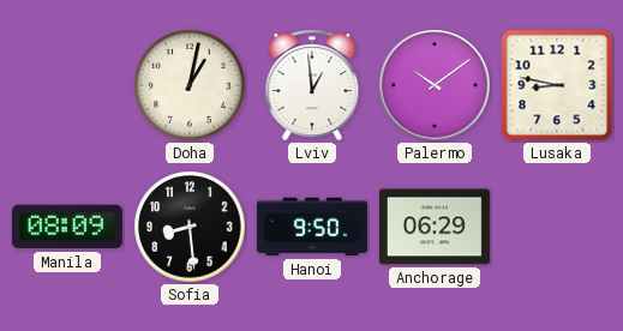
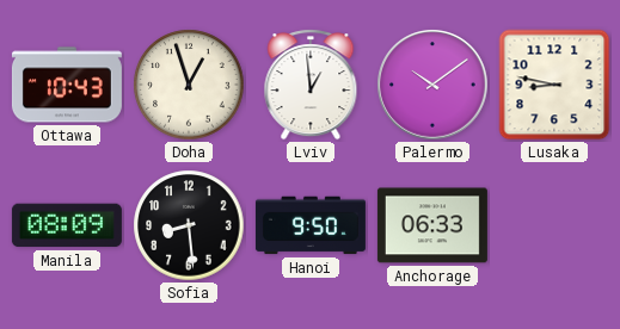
Ottawa: none -> 10:43 (67, 85)
Doha: 1:02 -> 12:57 (189, 85)
Anchorage: 06:29 -> 06:33 (432, 225)
